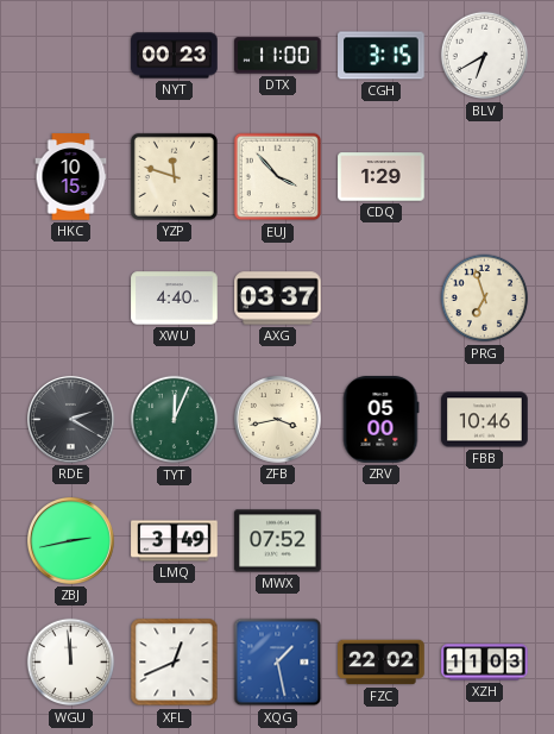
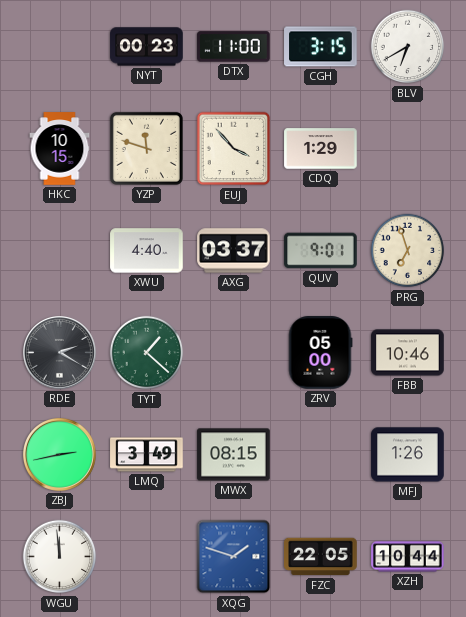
QUV: none -> 9:01 (321, 251)
TYT: 12:04 -> 1:22 (147, 353)
ZFB: 3:43 -> none (277, 419)
MWX: 07:52 -> 08:15 (234, 455)
MFJ: none -> 1:26 (408, 455)
XFL: 12:41 -> none (175, 663)
XQG: 1:28 -> 1:48 (234, 557)
FZC: 22:02 -> 22:05 (321, 557)
XZH: 11:03 -> 10:44 (408, 557)
